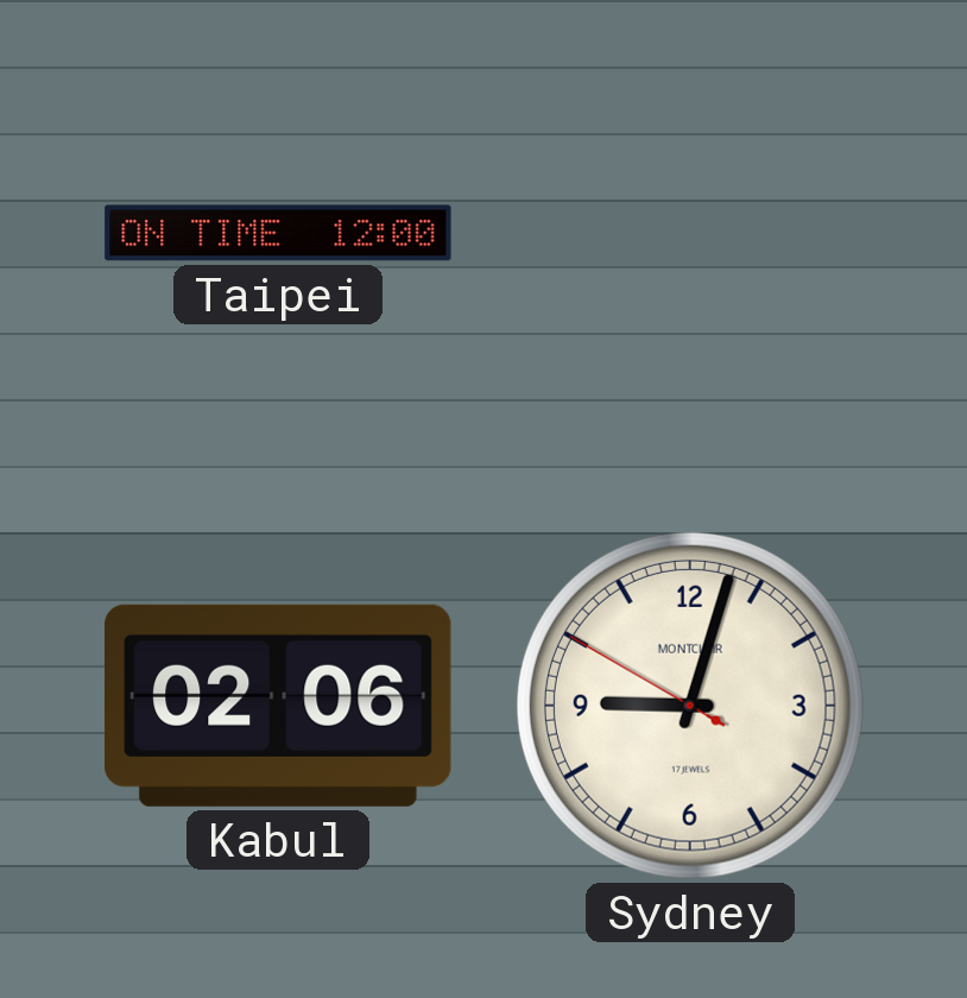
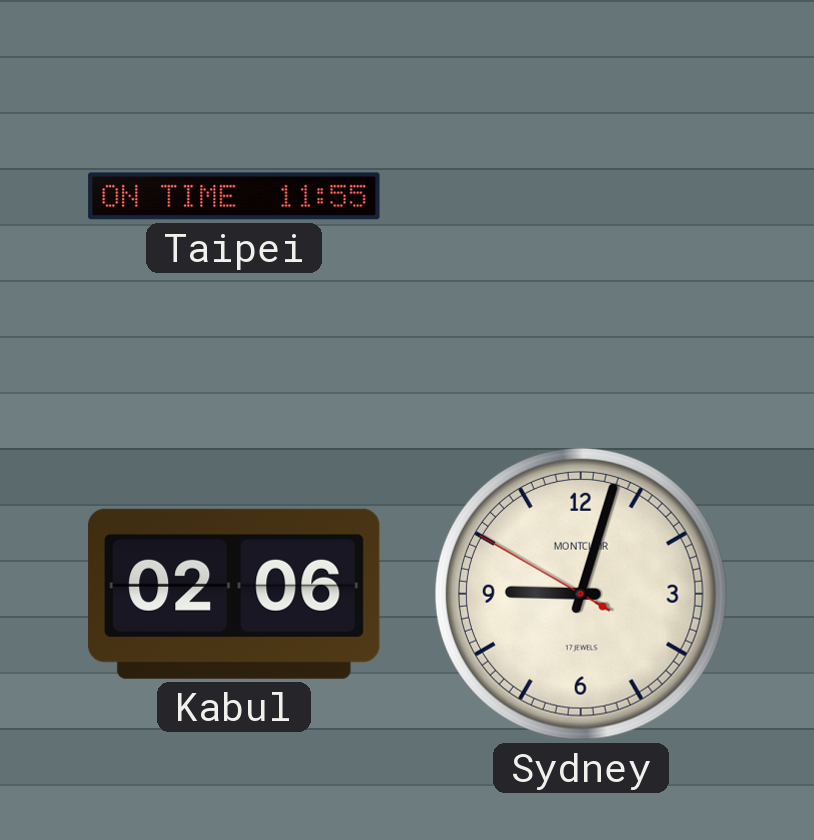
Taipei: 12:00 -> 11:55 (234, 196)
